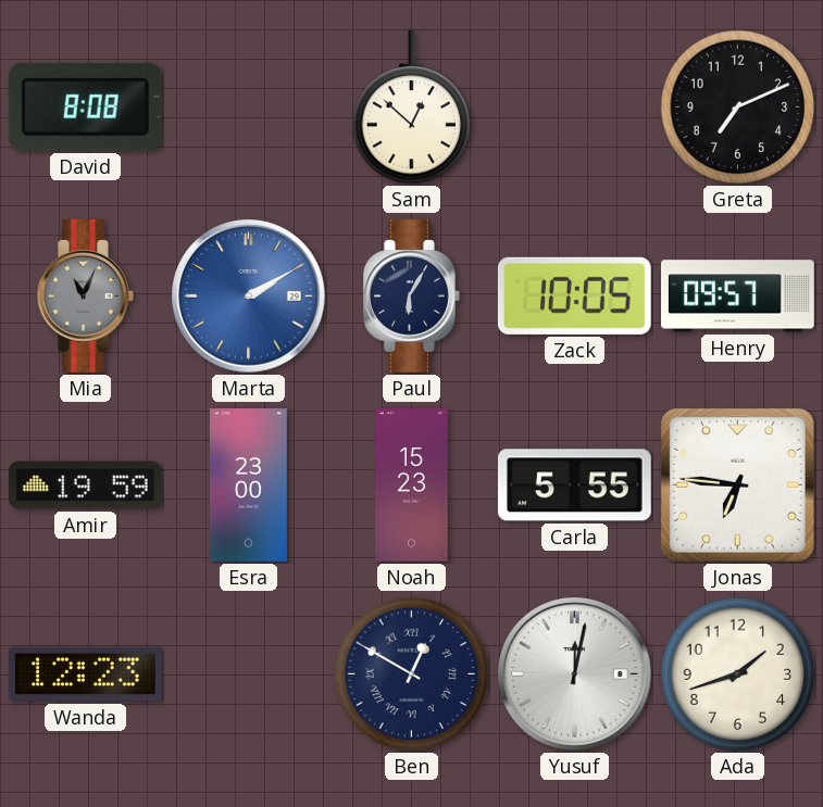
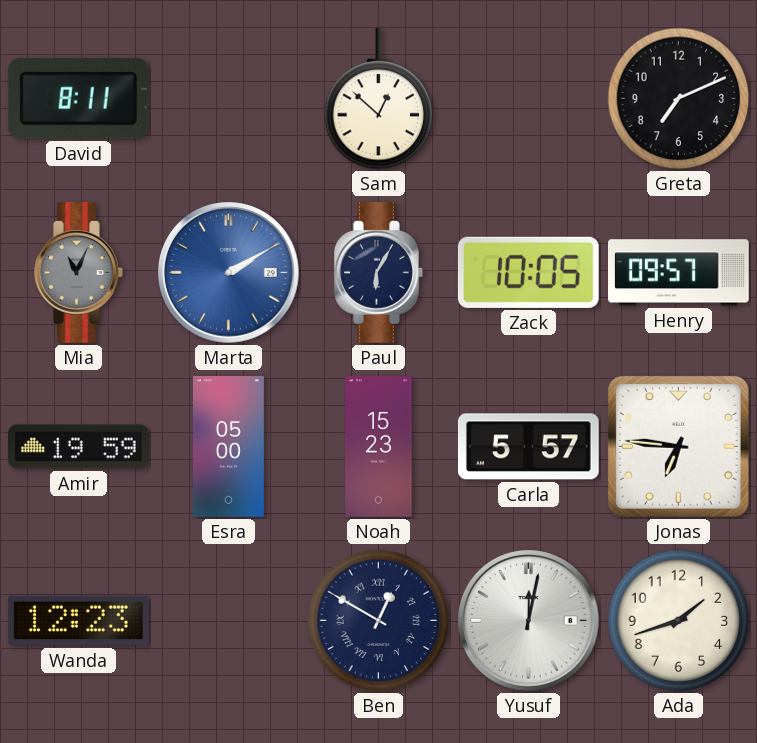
David: 8:08 -> 8:11 (78, 98)
Esra: 23:00 -> 05:00 (228, 447)
Carla: 5:55 -> 5:57 (529, 447)
